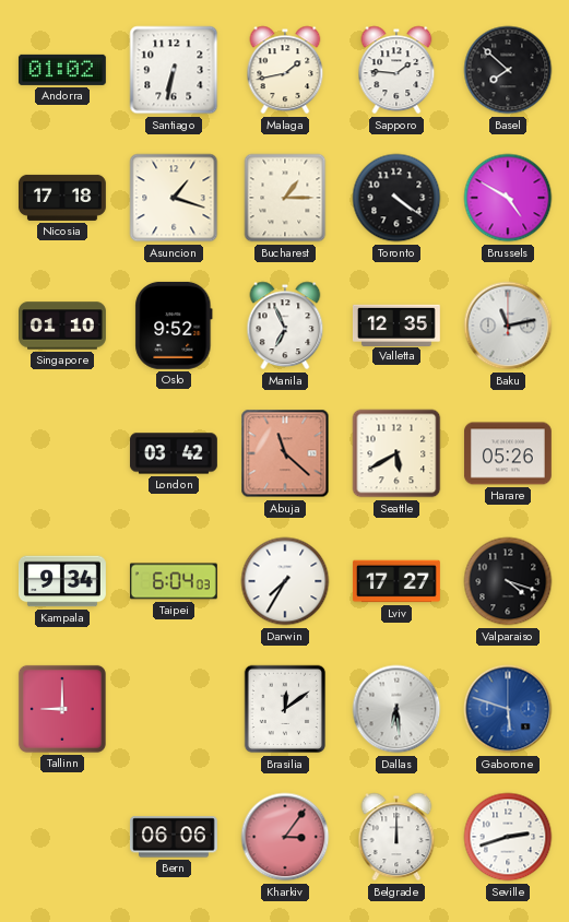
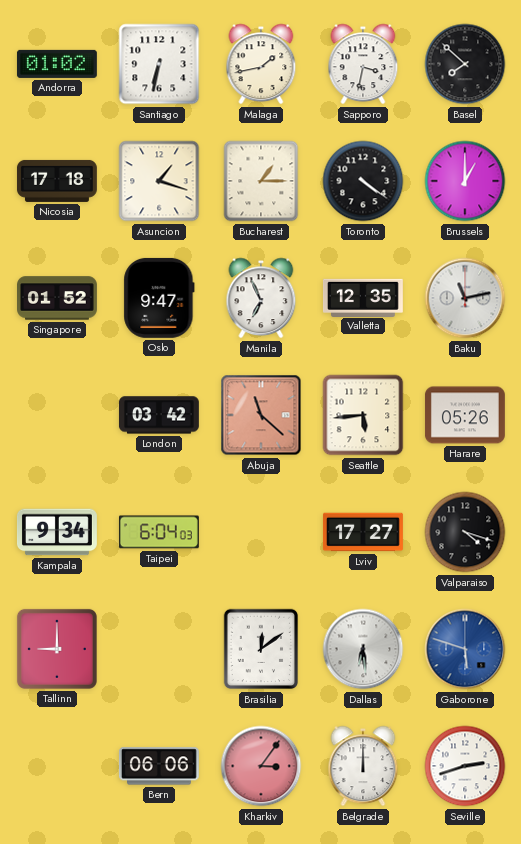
Sapporo: 1:46 -> 3:32 (363, 64)
Brussels: 4:50 -> 1:00 (465, 181)
Singapore: 01:10 -> 01:52 (58, 298)
Oslo: 9:52 -> 9:47 (159, 298)
Seattle: 5:40 -> 5:44 (363, 415)
Darwin: 7:35 -> none (285, 581)
